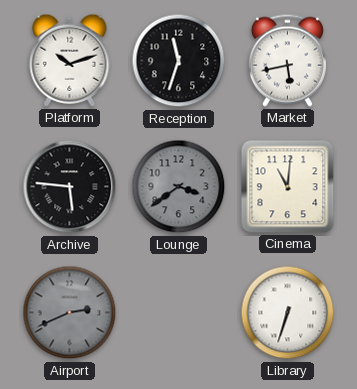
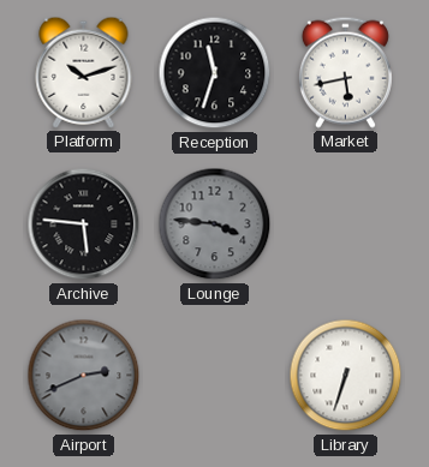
Lounge: 3:39 -> 3:46 (215, 224)
Cinema: 11:01 -> none (288, 187)
